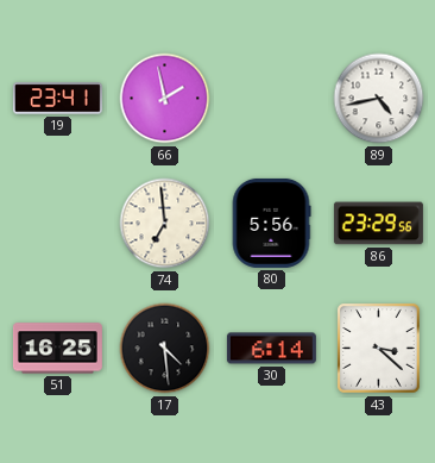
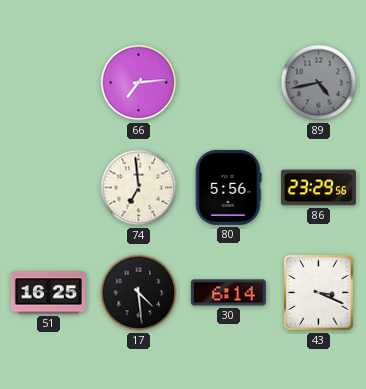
19: 23:41 -> none (57, 99)
66: 1:58 -> 7:14 (139, 83)
89 dial: white -> grey (319, 83)
43: 3:22 -> 3:19 (319, 293)
